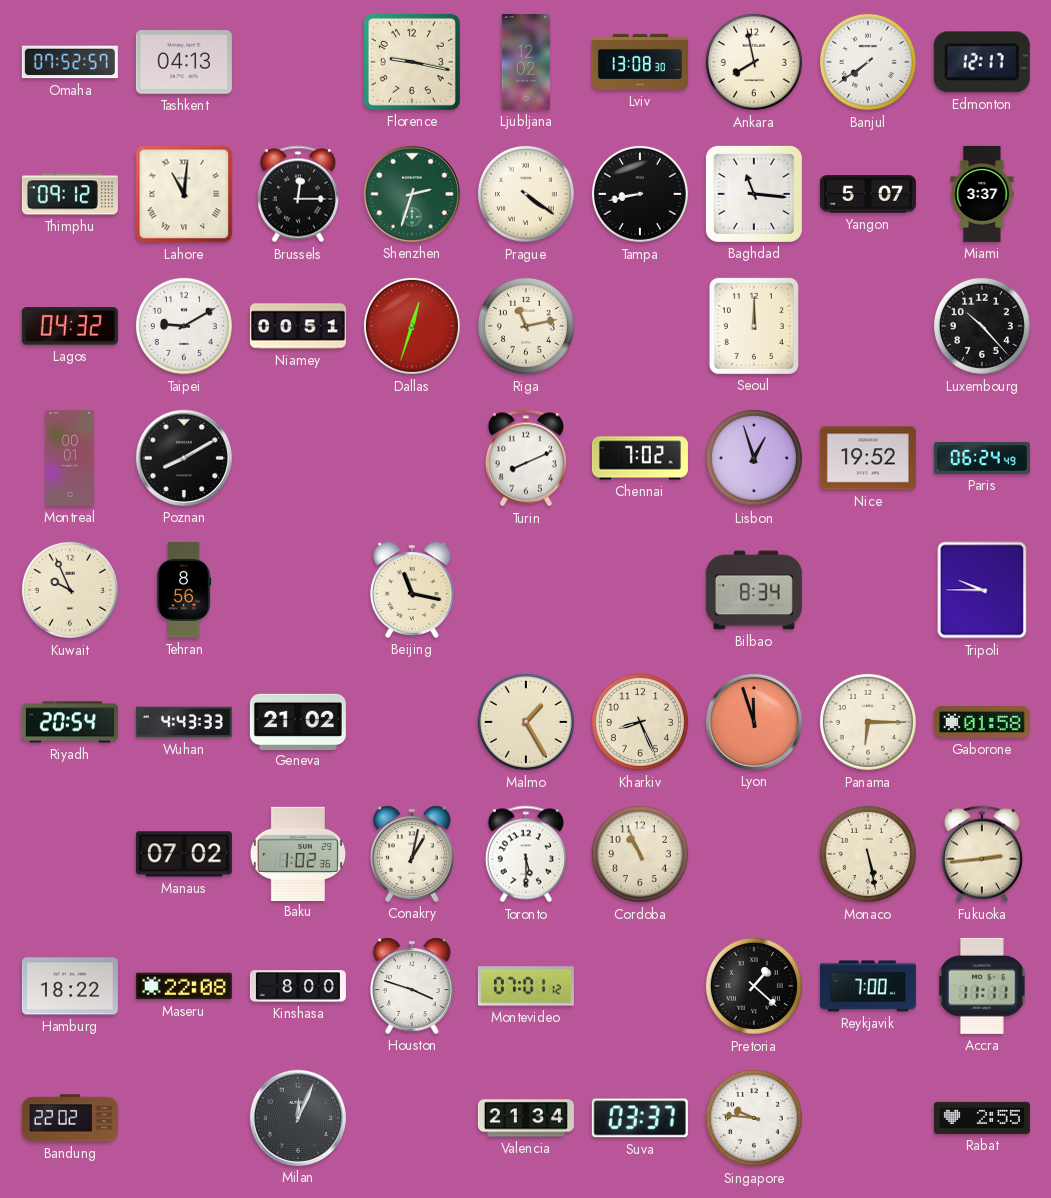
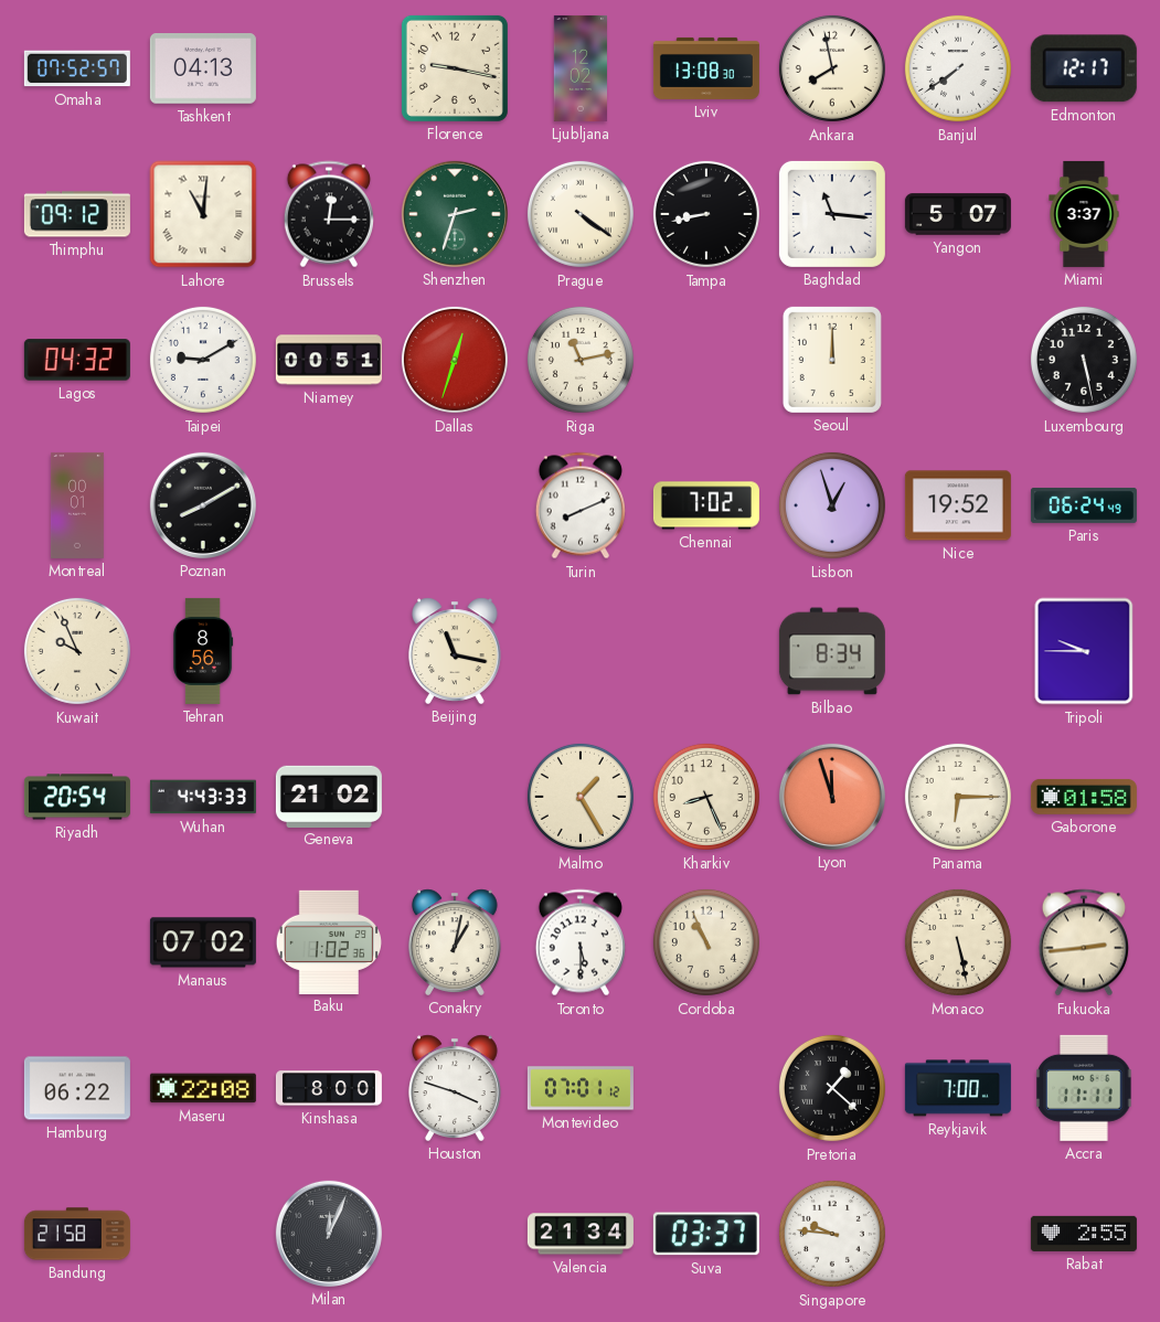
Luxembourg: 10:23 -> 5:28 (1084, 360)
Hamburg: 18:22 -> 06:22 (77, 1088)
Bandung: 22:02 -> 21:58 (77, 1234)
